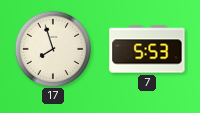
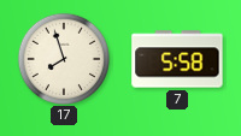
7: 5:53 -> 5:58 (177, 59)
